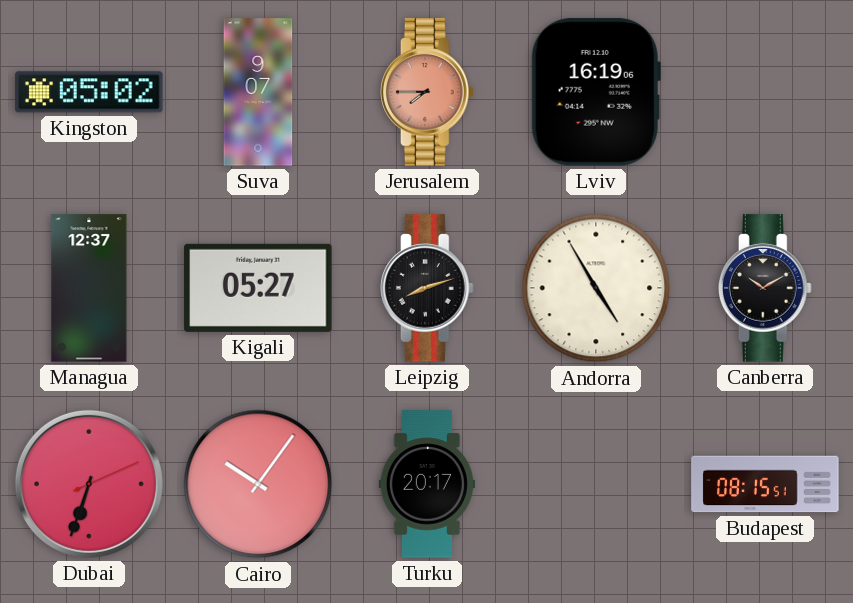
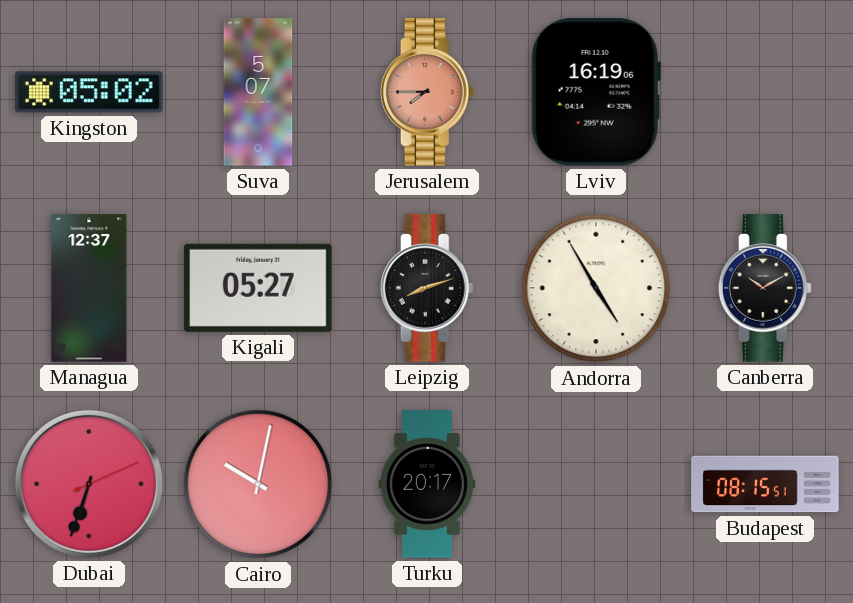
Suva: 9:07 -> 5:07 (258, 92)
Cairo: 10:06 -> 10:02 (258, 484)
